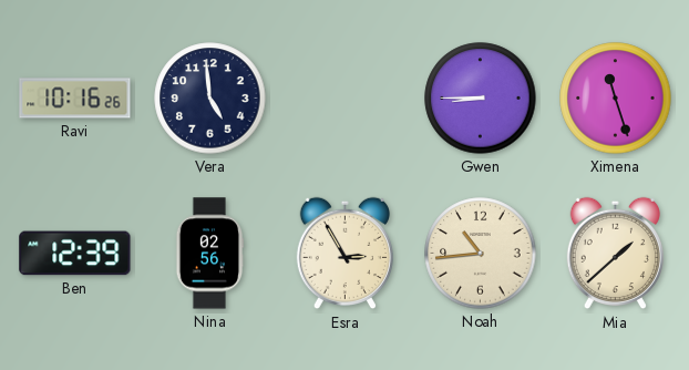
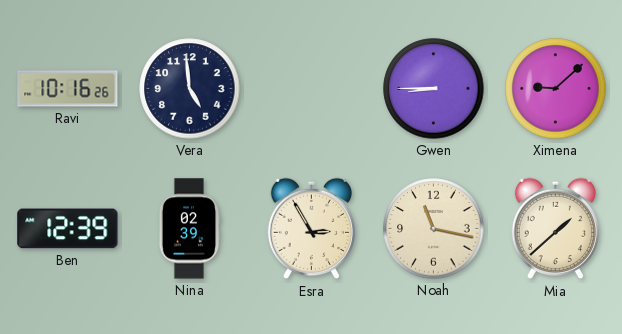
Ximena: 11:27 -> 9:08 (556, 89)
Nina: 02:56 -> 02:39 (189, 229)
Noah: 10:44 -> 11:17 (434, 229)
